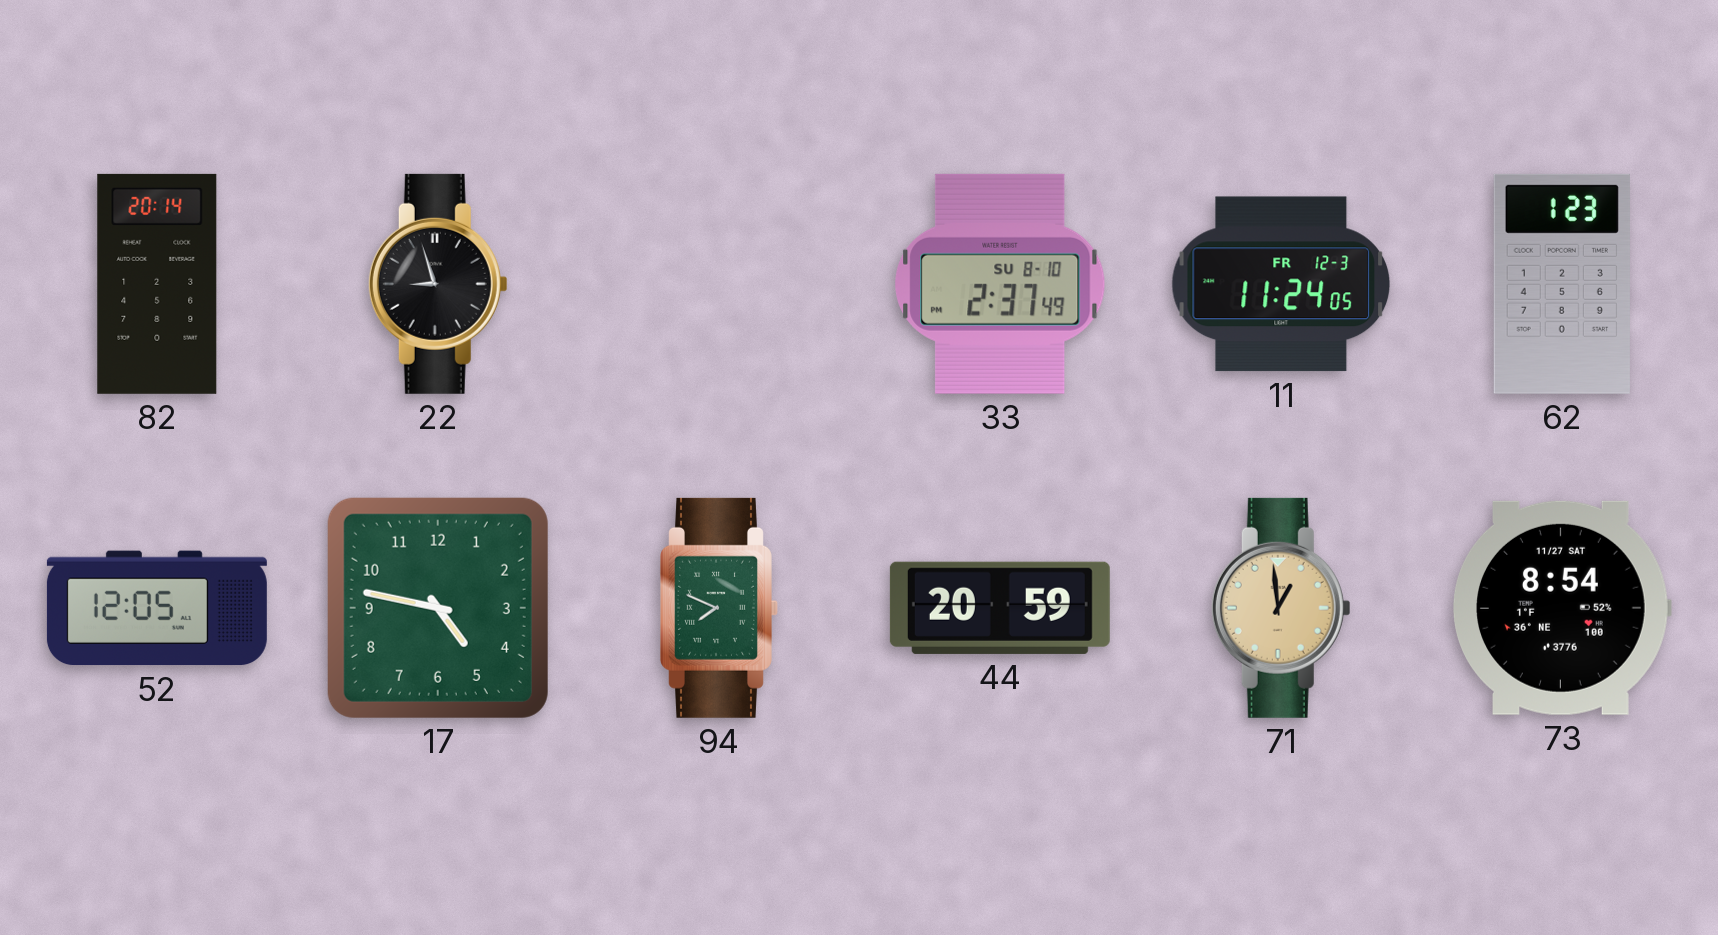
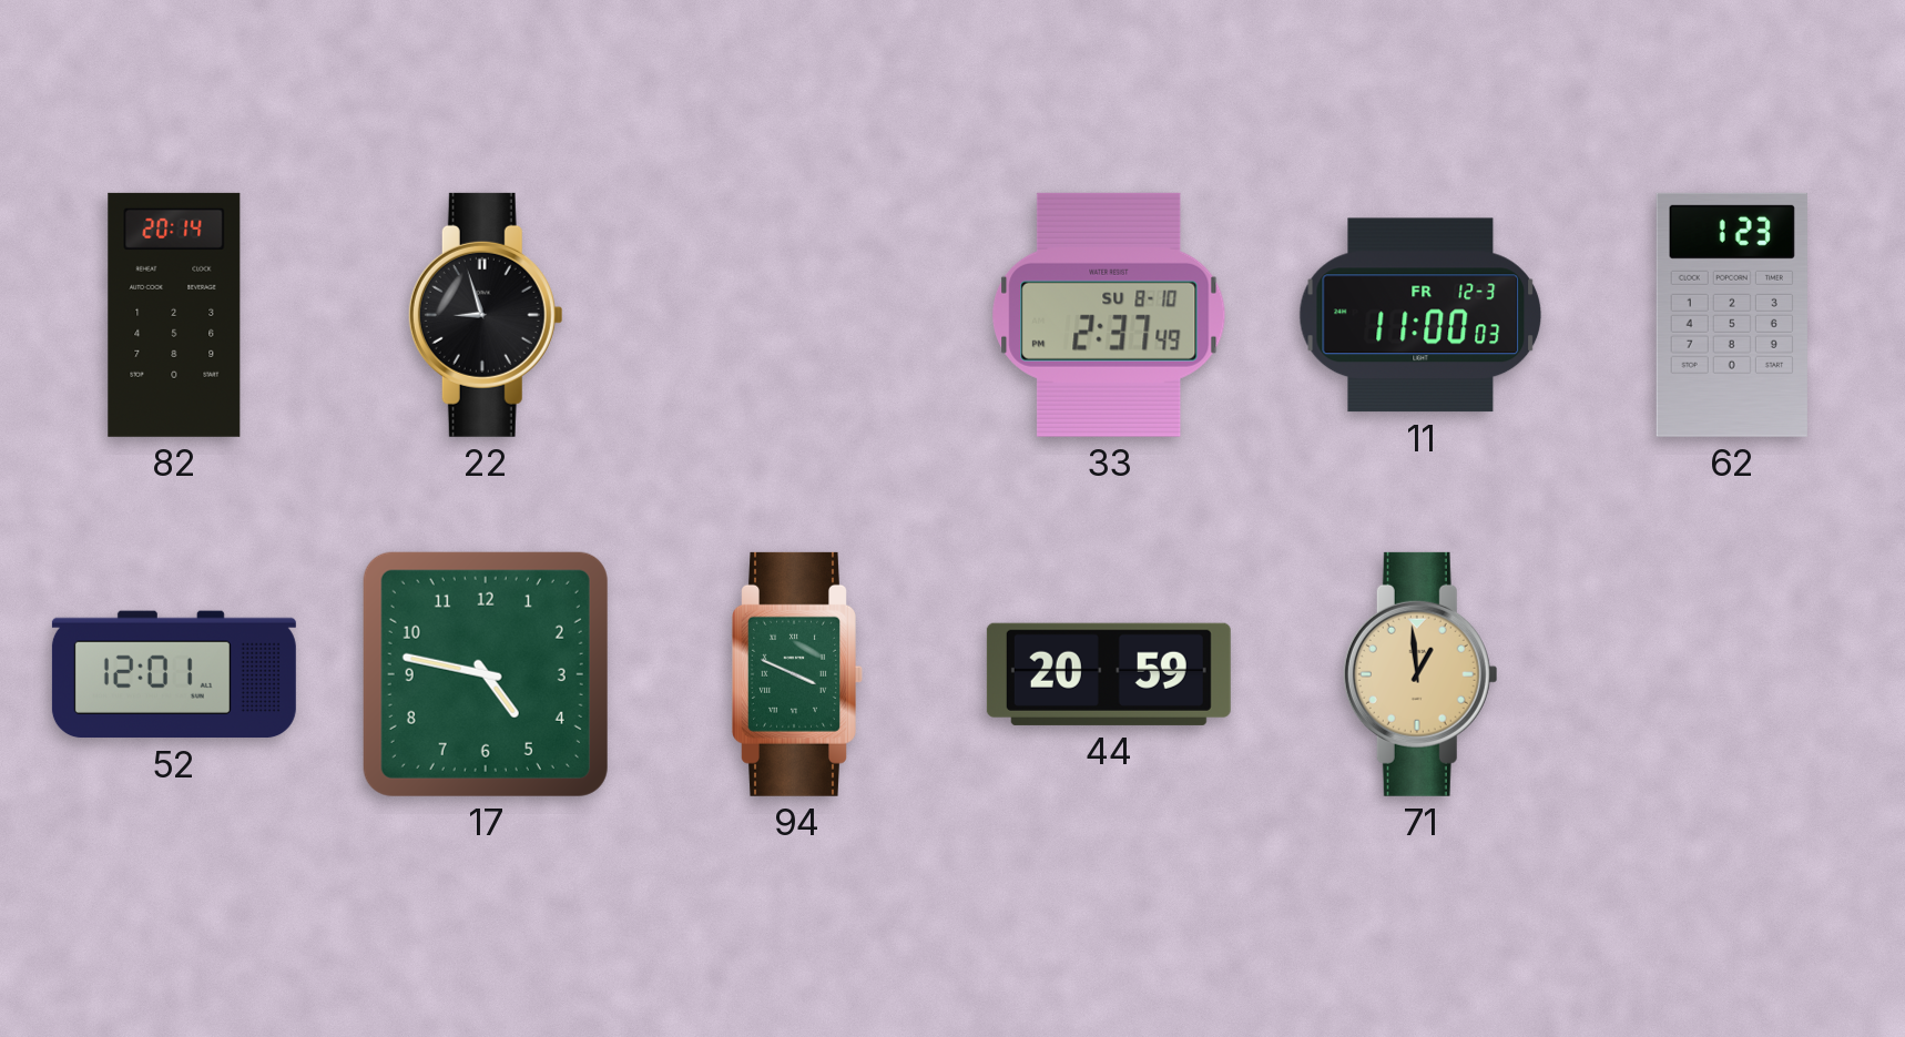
11: 11:24 -> 11:00 (1420, 315)
52: 12:05 -> 12:01 (174, 674)
94: 7:49 -> 3:49 (797, 674)
73: 8:54 -> none (1562, 608)
